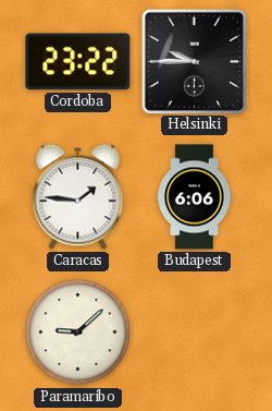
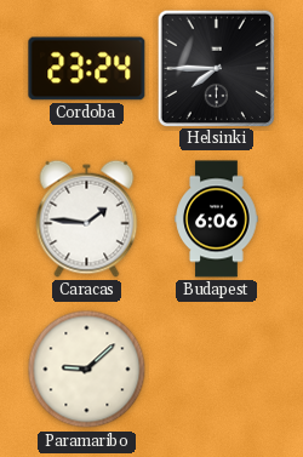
Cordoba: 23:22 -> 23:24 (87, 69)
Helsinki: 9:45 -> 7:45 (216, 68)
